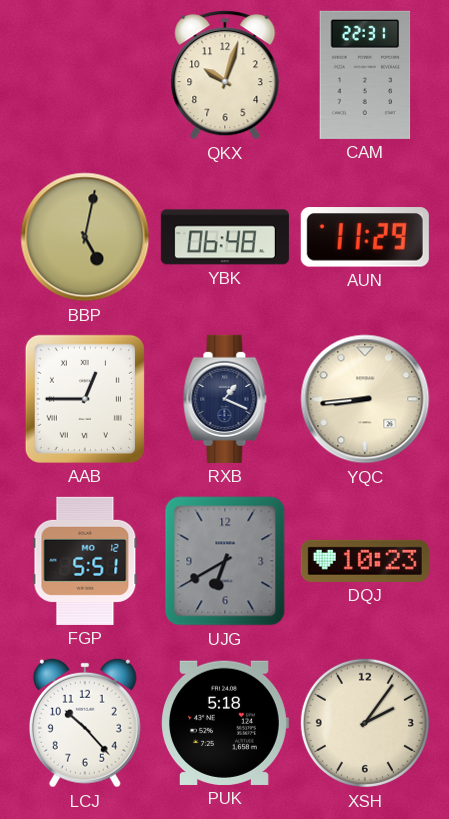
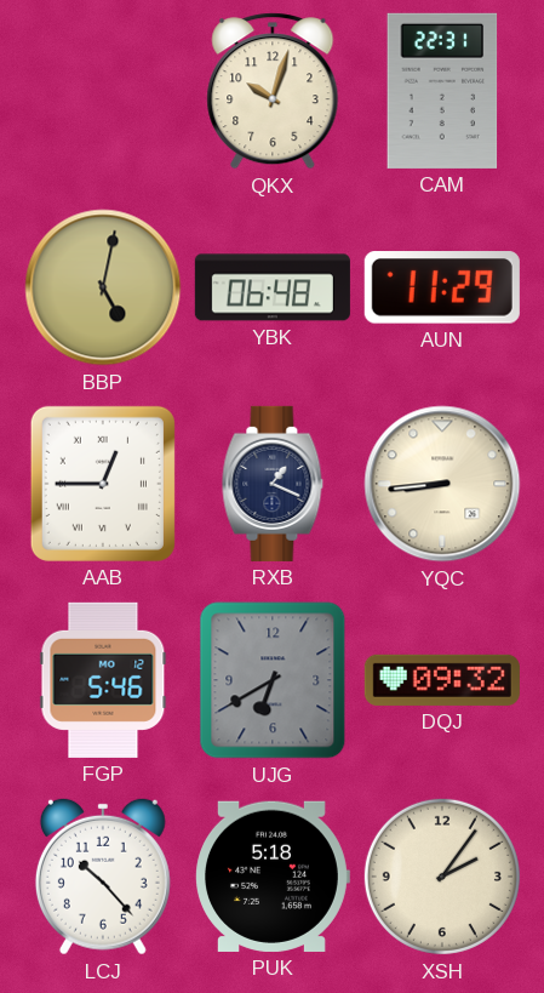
FGP: 5:51 -> 5:46 (103, 680)
DQJ: 10:23 -> 09:32 (442, 680)
